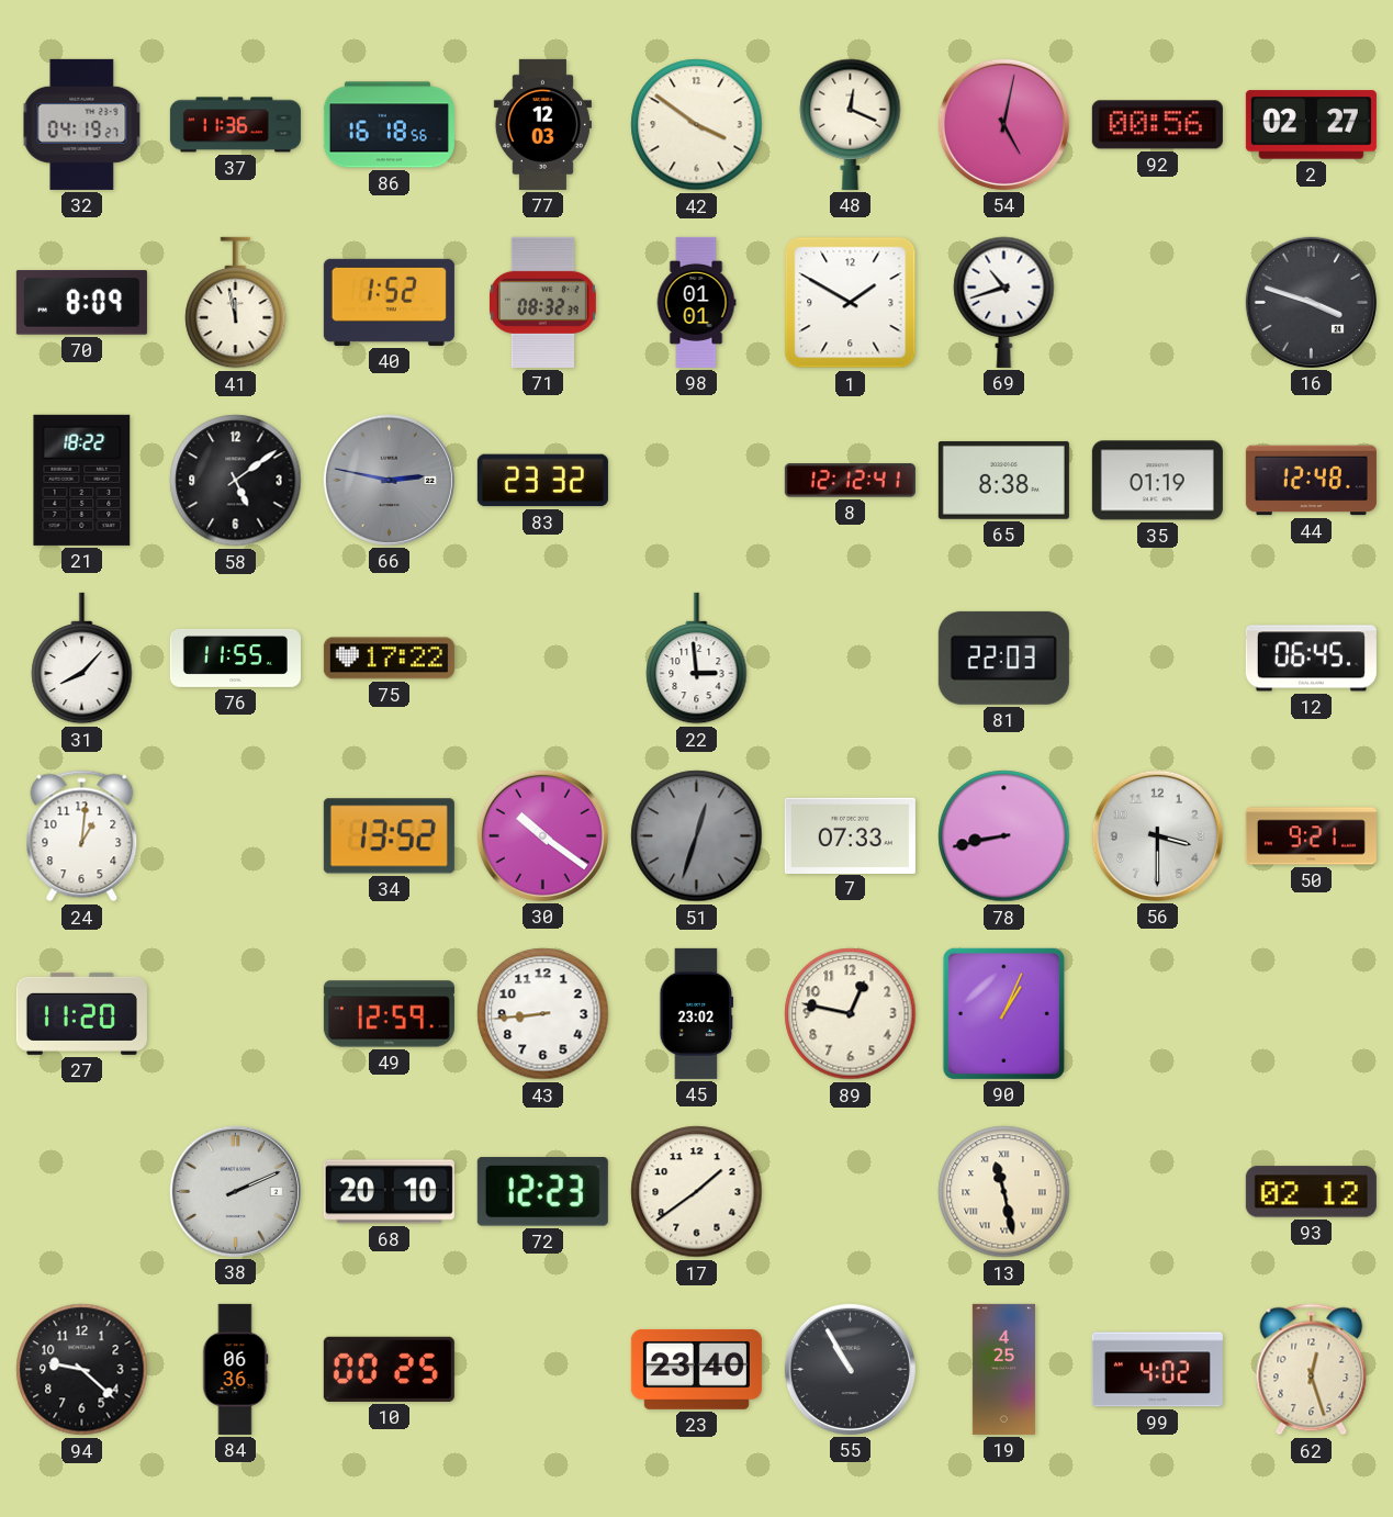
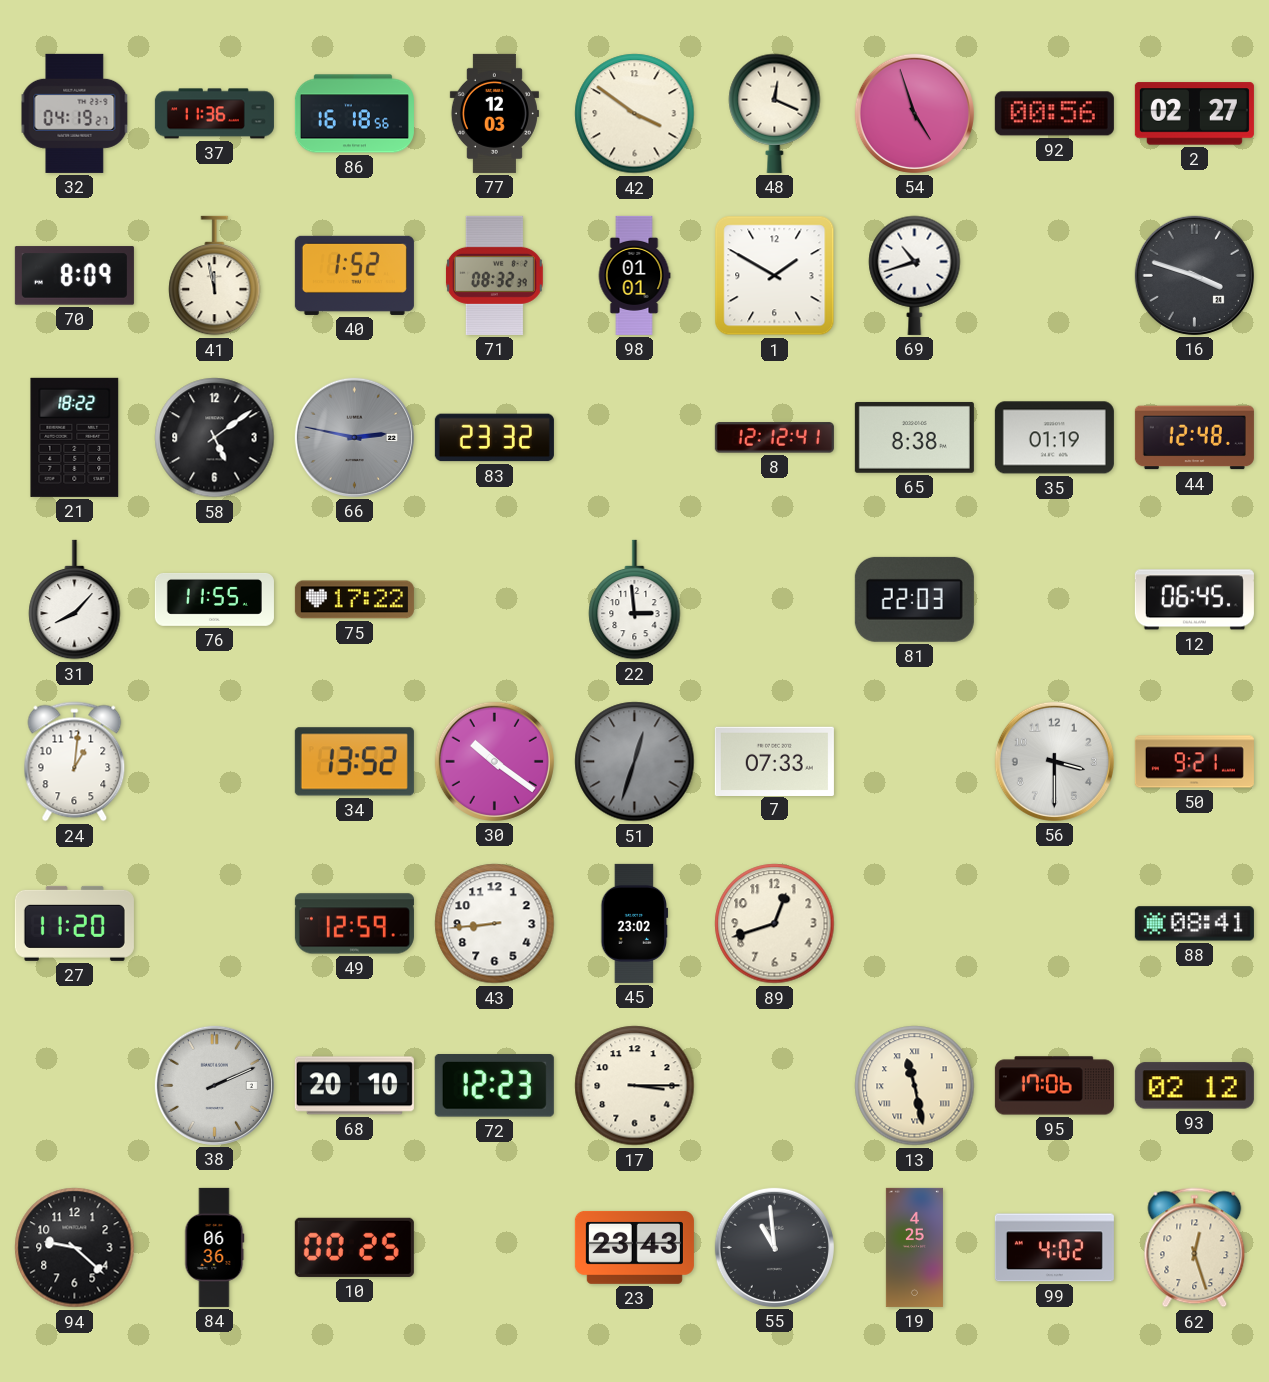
54: 5:02 -> 4:57 (914, 113)
78: 8:43 -> none (1004, 836)
89: 12:47 -> 12:42 (775, 924)
90: 1:04 -> none (1003, 1013)
88: none -> 08:41 (1194, 924)
17: 1:39 -> 3:15 (635, 1086)
95: none -> 17:06 (1054, 1086)
23: 23:40 -> 23:43 (634, 1247)
55: 10:55 -> 10:59 (774, 1247)
